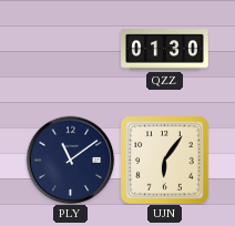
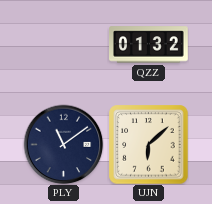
QZZ: 01:30 -> 01:32 (149, 45)
UJN: 6:06 -> 6:08 (148, 144)
